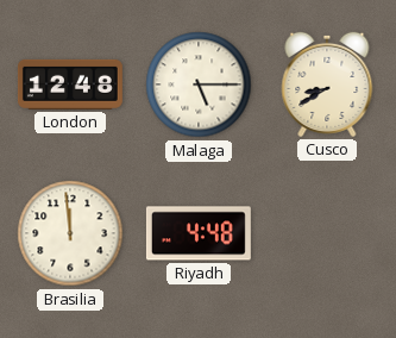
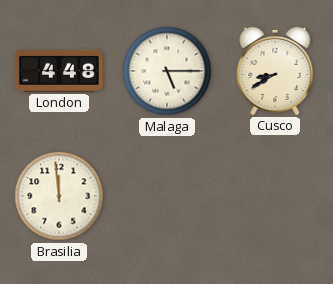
London: 12:48 -> 4:48 (59, 71)
Riyadh: 4:48 -> none (199, 233)
